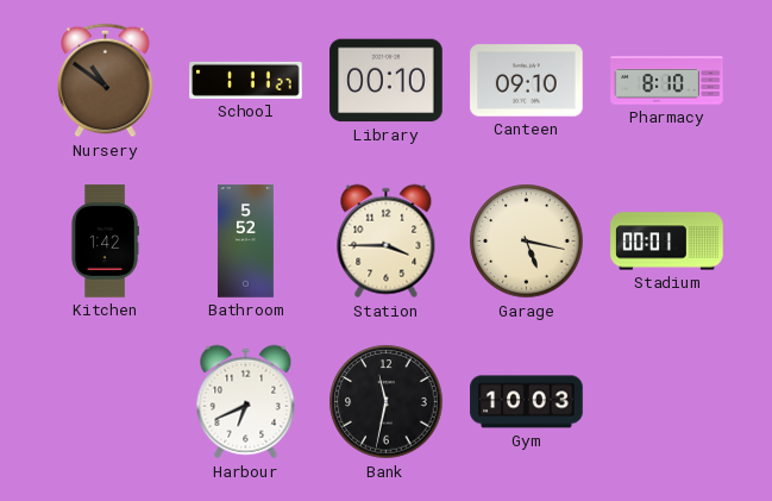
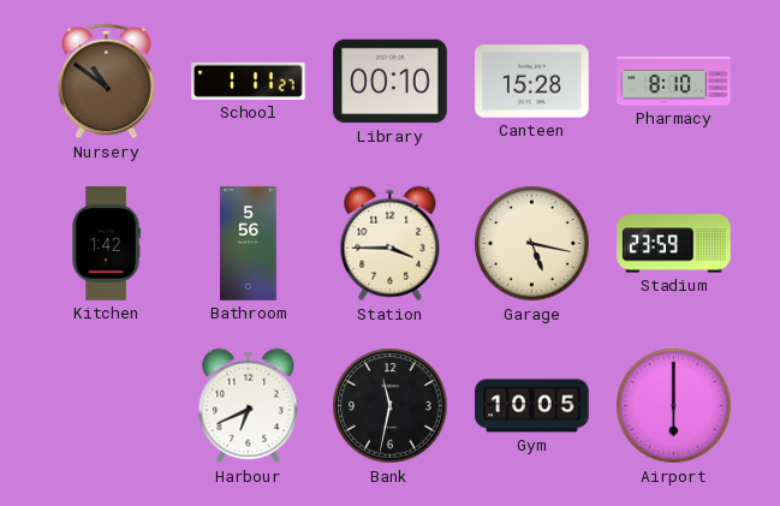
Canteen: 09:10 -> 15:28 (532, 82)
Bathroom: 5:52 -> 5:56 (249, 244)
Stadium: 00:01 -> 23:59 (674, 244)
Gym: 10:03 -> 10:05 (532, 406)
Airport: none -> 6:00 (674, 406)
